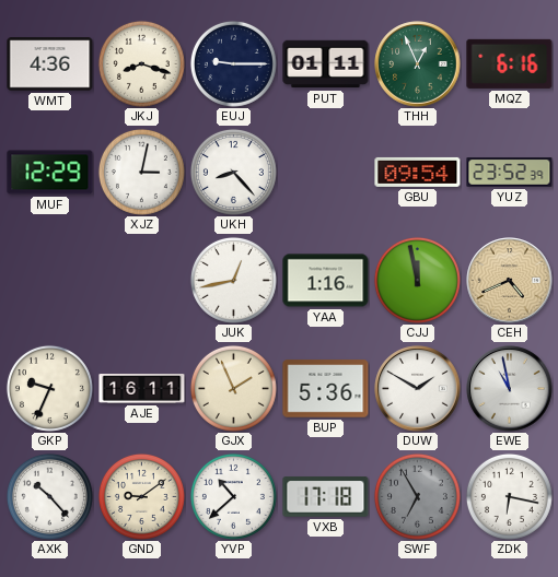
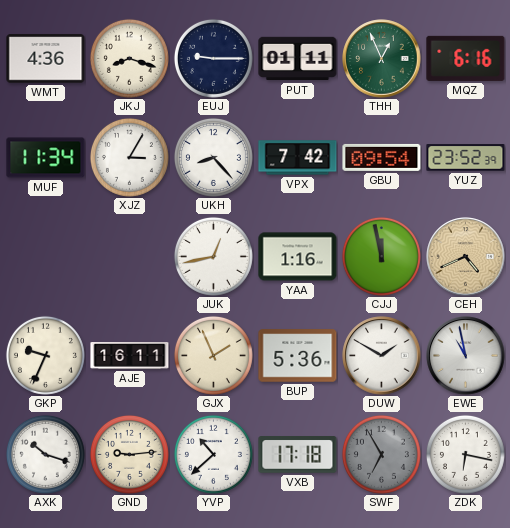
MUF: 12:29 -> 11:34 (46, 158)
XJZ: 3:02 -> 3:05 (129, 157)
VPX: none -> 7:42 (298, 158)
AXK: 10:23 -> 10:18 (45, 454)
GND: 9:09 -> 9:14 (129, 454)
